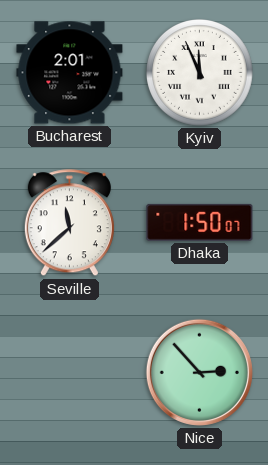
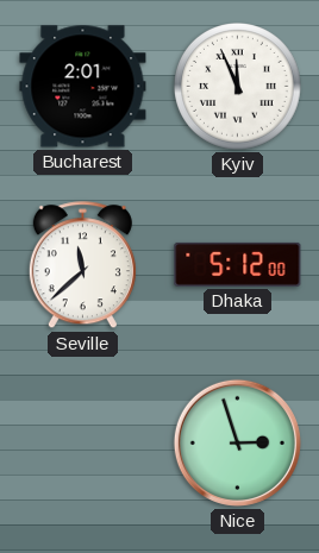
Dhaka: 1:50 -> 5:12 (238, 264)
Nice: 2:53 -> 2:57 (237, 442)
